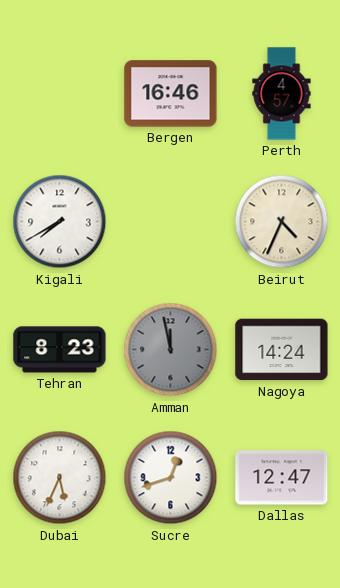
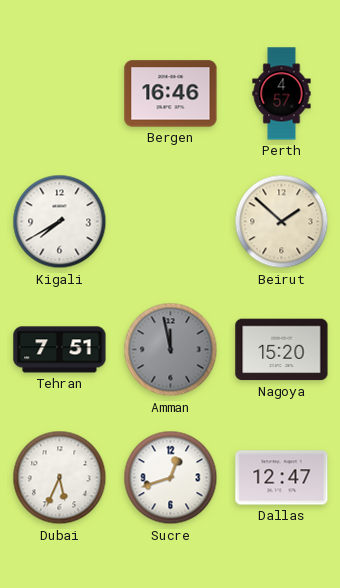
Beirut: 4:34 -> 1:52 (282, 222)
Tehran: 8:23 -> 7:51 (60, 350)
Nagoya: 14:24 -> 15:20 (282, 350)
